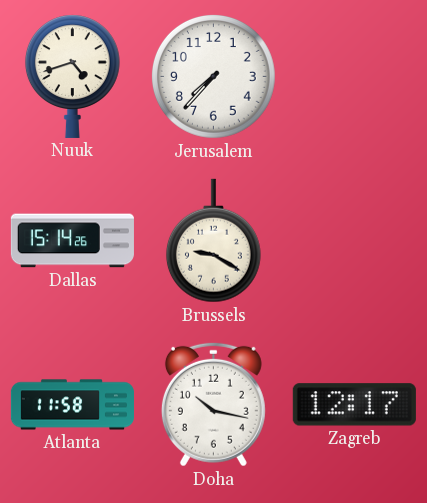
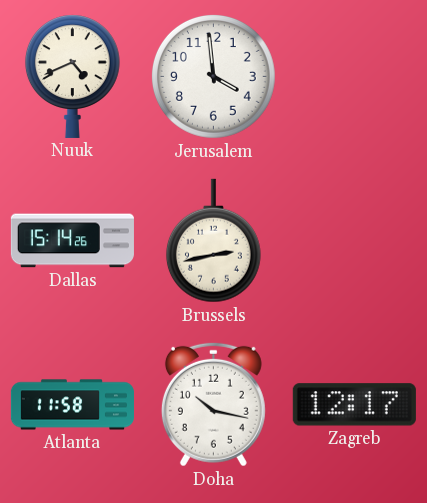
Nuuk: 4:42 -> 4:41 (72, 76)
Jerusalem: 7:37 -> 3:59 (214, 77)
Brussels: 9:20 -> 2:43 (213, 241)
